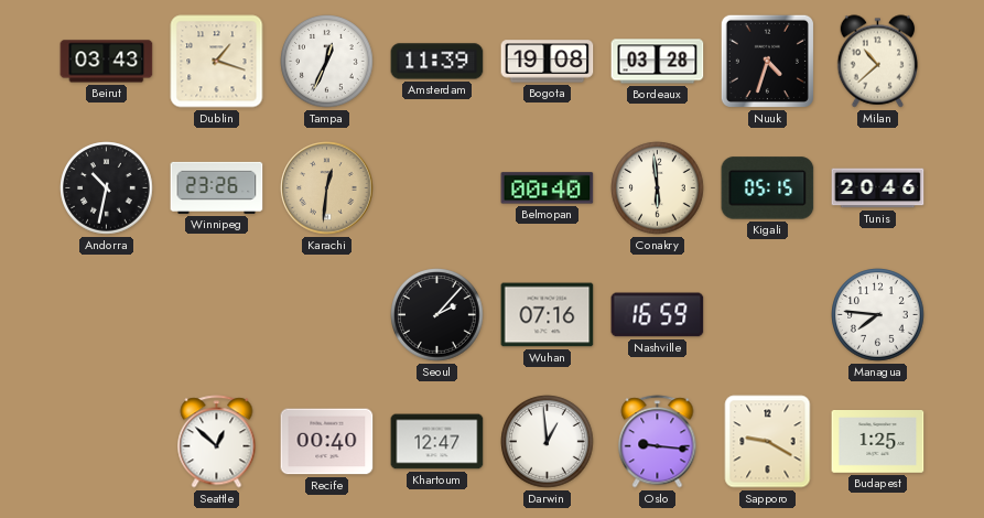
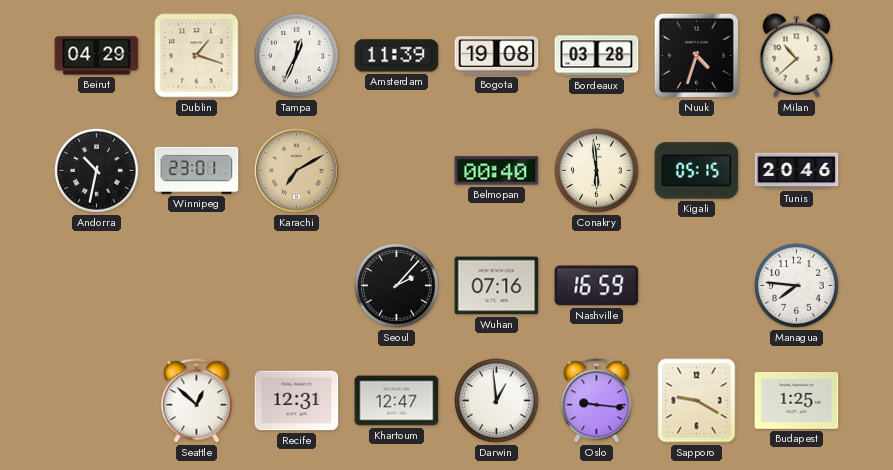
Beirut: 03:43 -> 04:29 (97, 56)
Winnipeg: 23:26 -> 23:01 (197, 170)
Karachi: 12:31 -> 7:10 (297, 171)
Recife: 00:40 -> 12:31 (297, 401)
